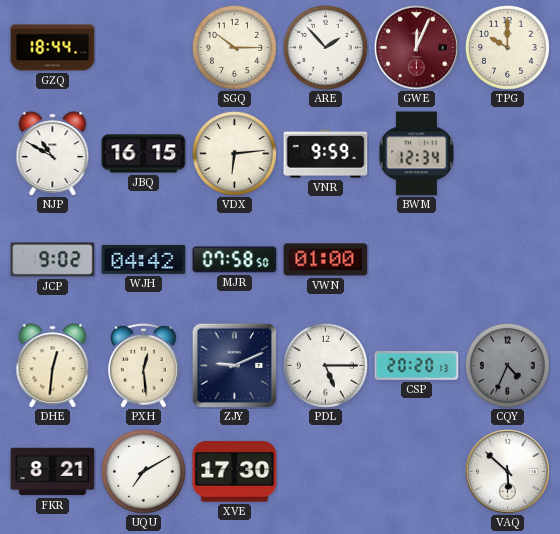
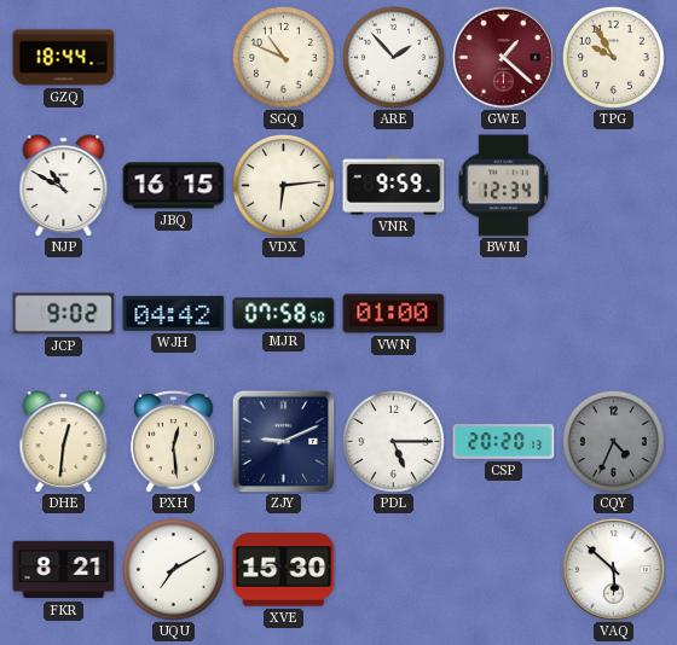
SGQ: 10:15 -> 10:49 (283, 57)
GWE: 12:04 -> 1:22 (504, 58)
TPG: 10:00 -> 9:55 (613, 57)
XVE: 17:30 -> 15:30 (284, 570)
